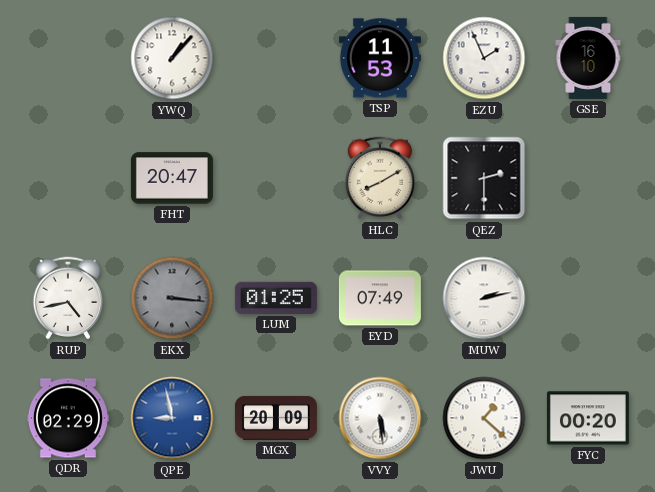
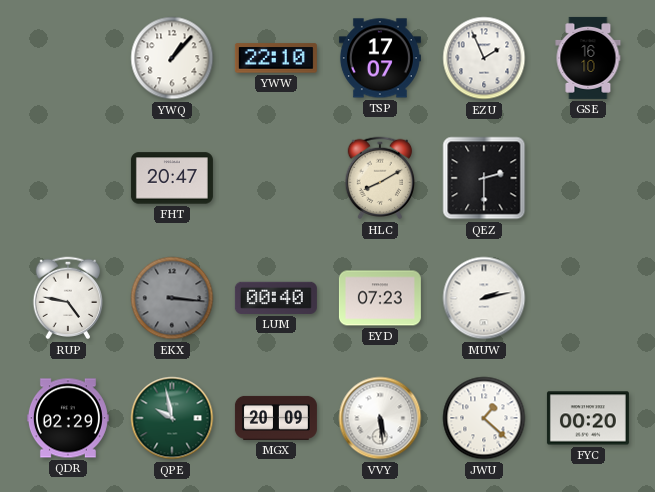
YWW: none -> 22:10 (276, 58)
TSP: 11:53 -> 17:07 (380, 58)
RUP: 4:43 -> 4:47 (68, 298)
LUM: 01:25 -> 00:40 (276, 298)
EYD: 07:49 -> 07:23 (380, 298)
QPE: 8:58 -> 9:58 (172, 418)
QPE dial: blue -> green (172, 418)
